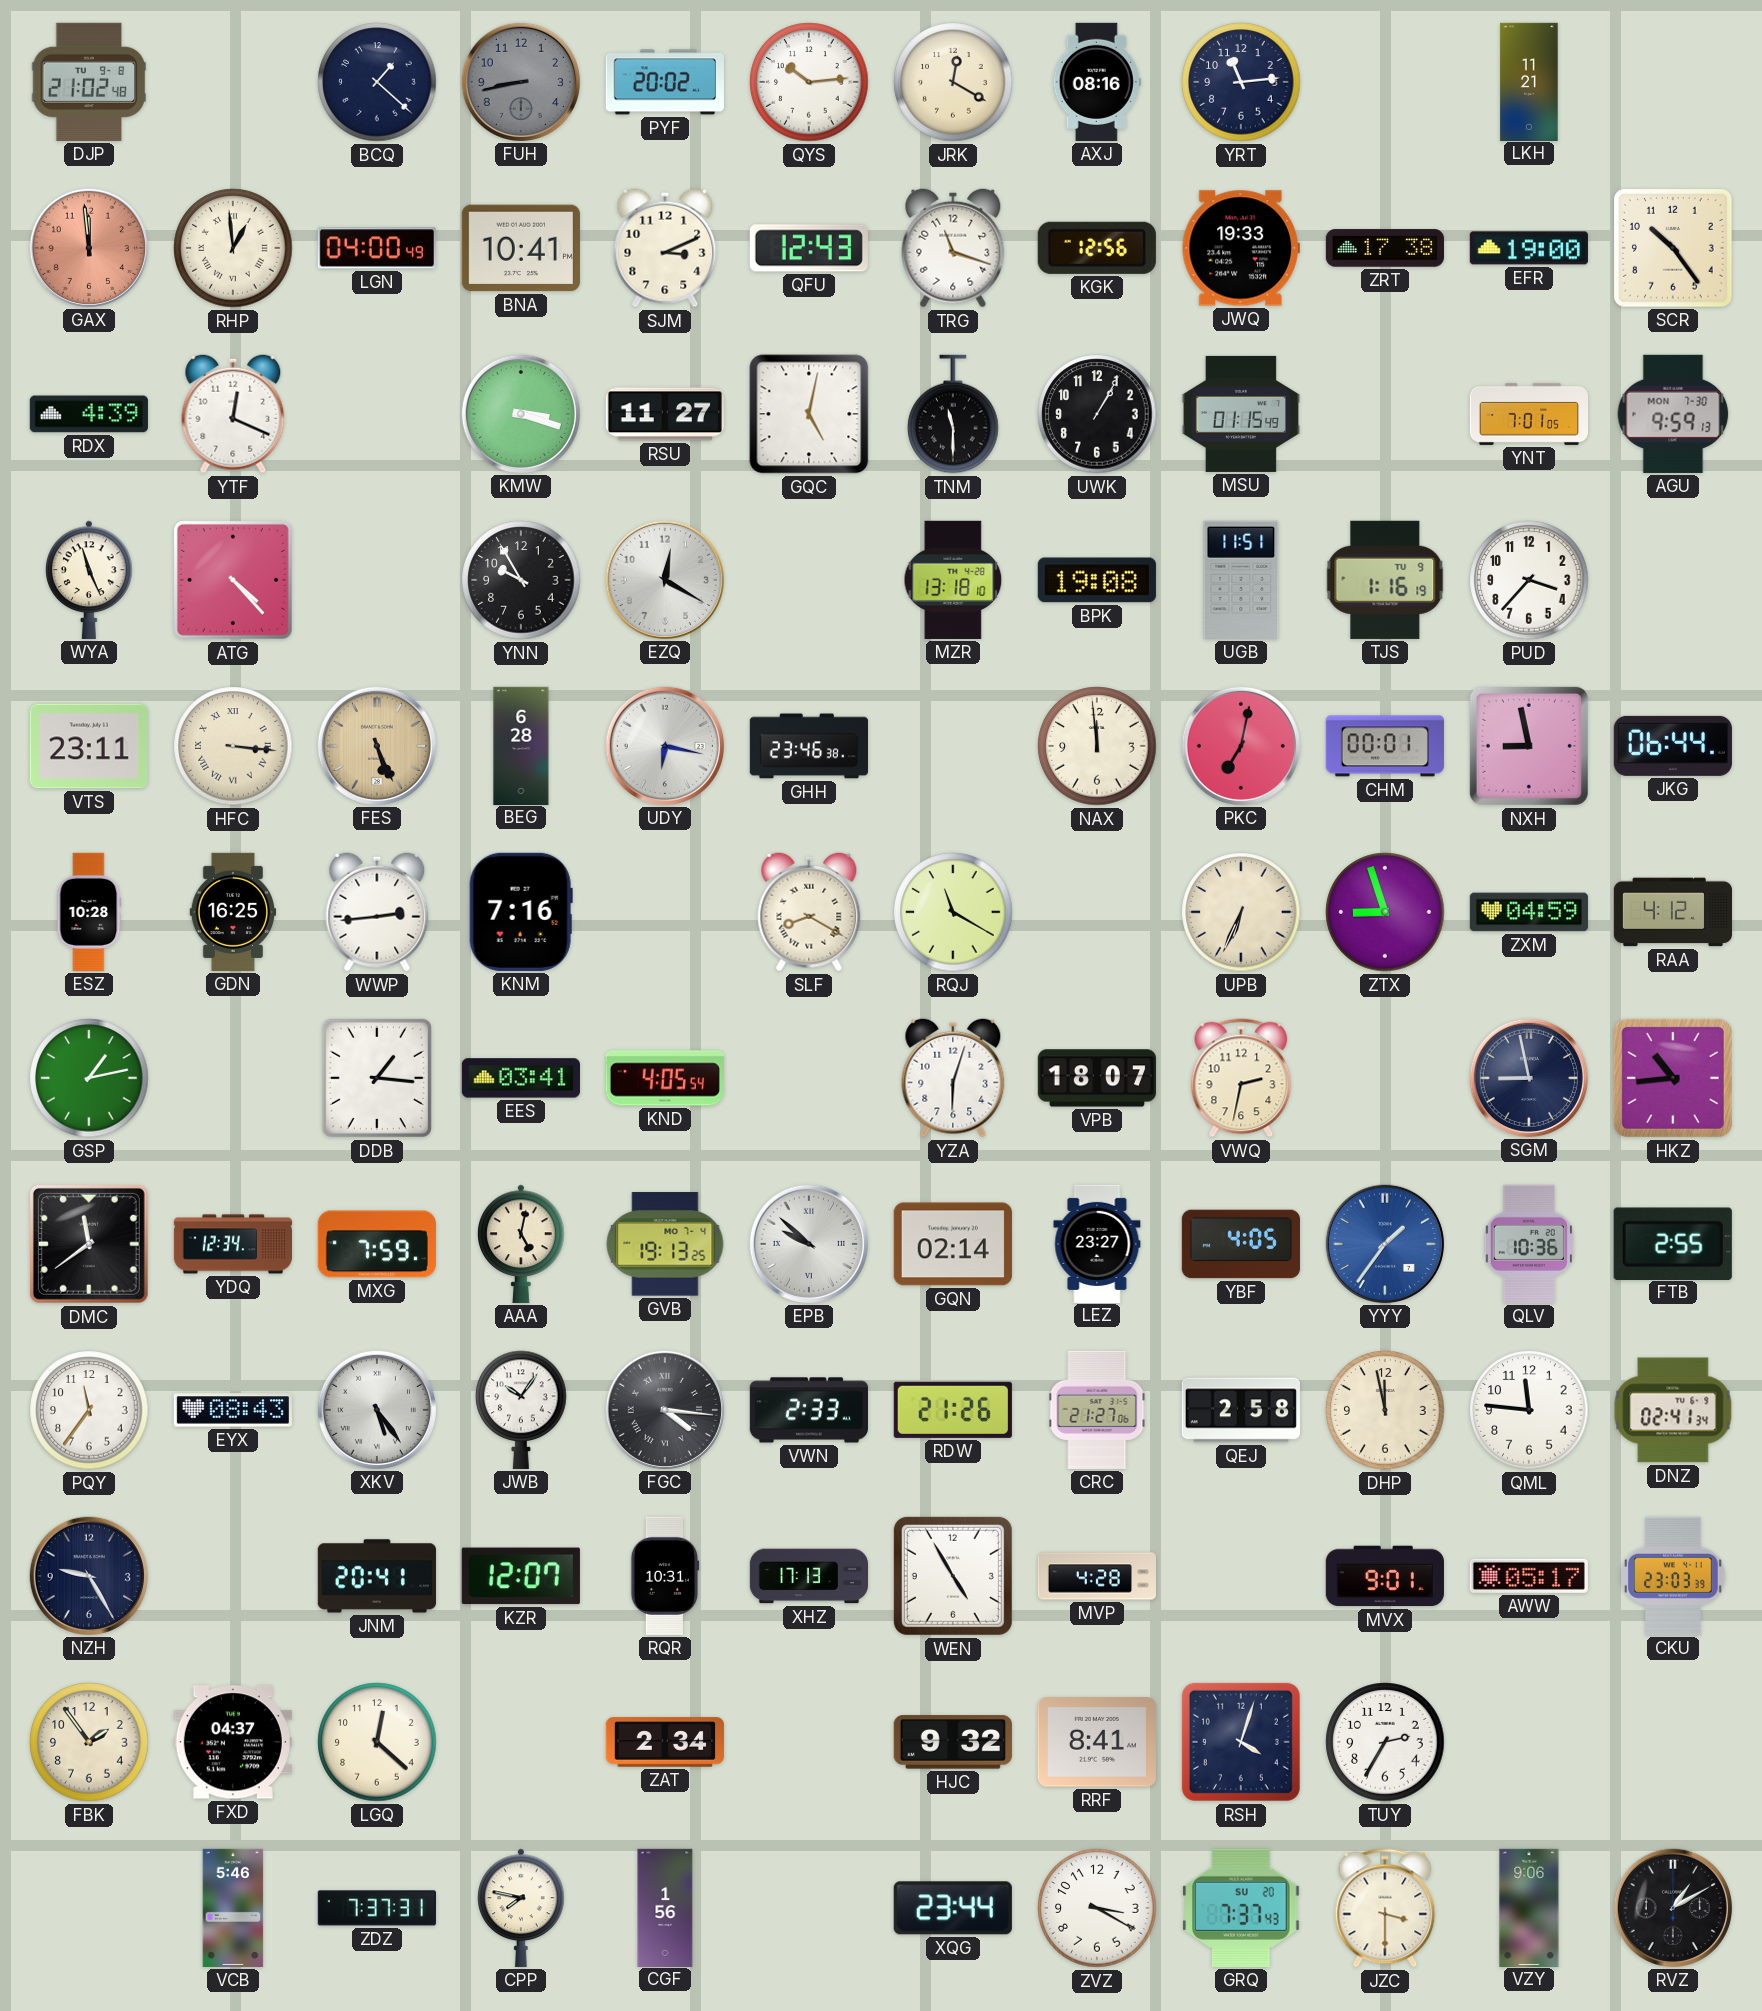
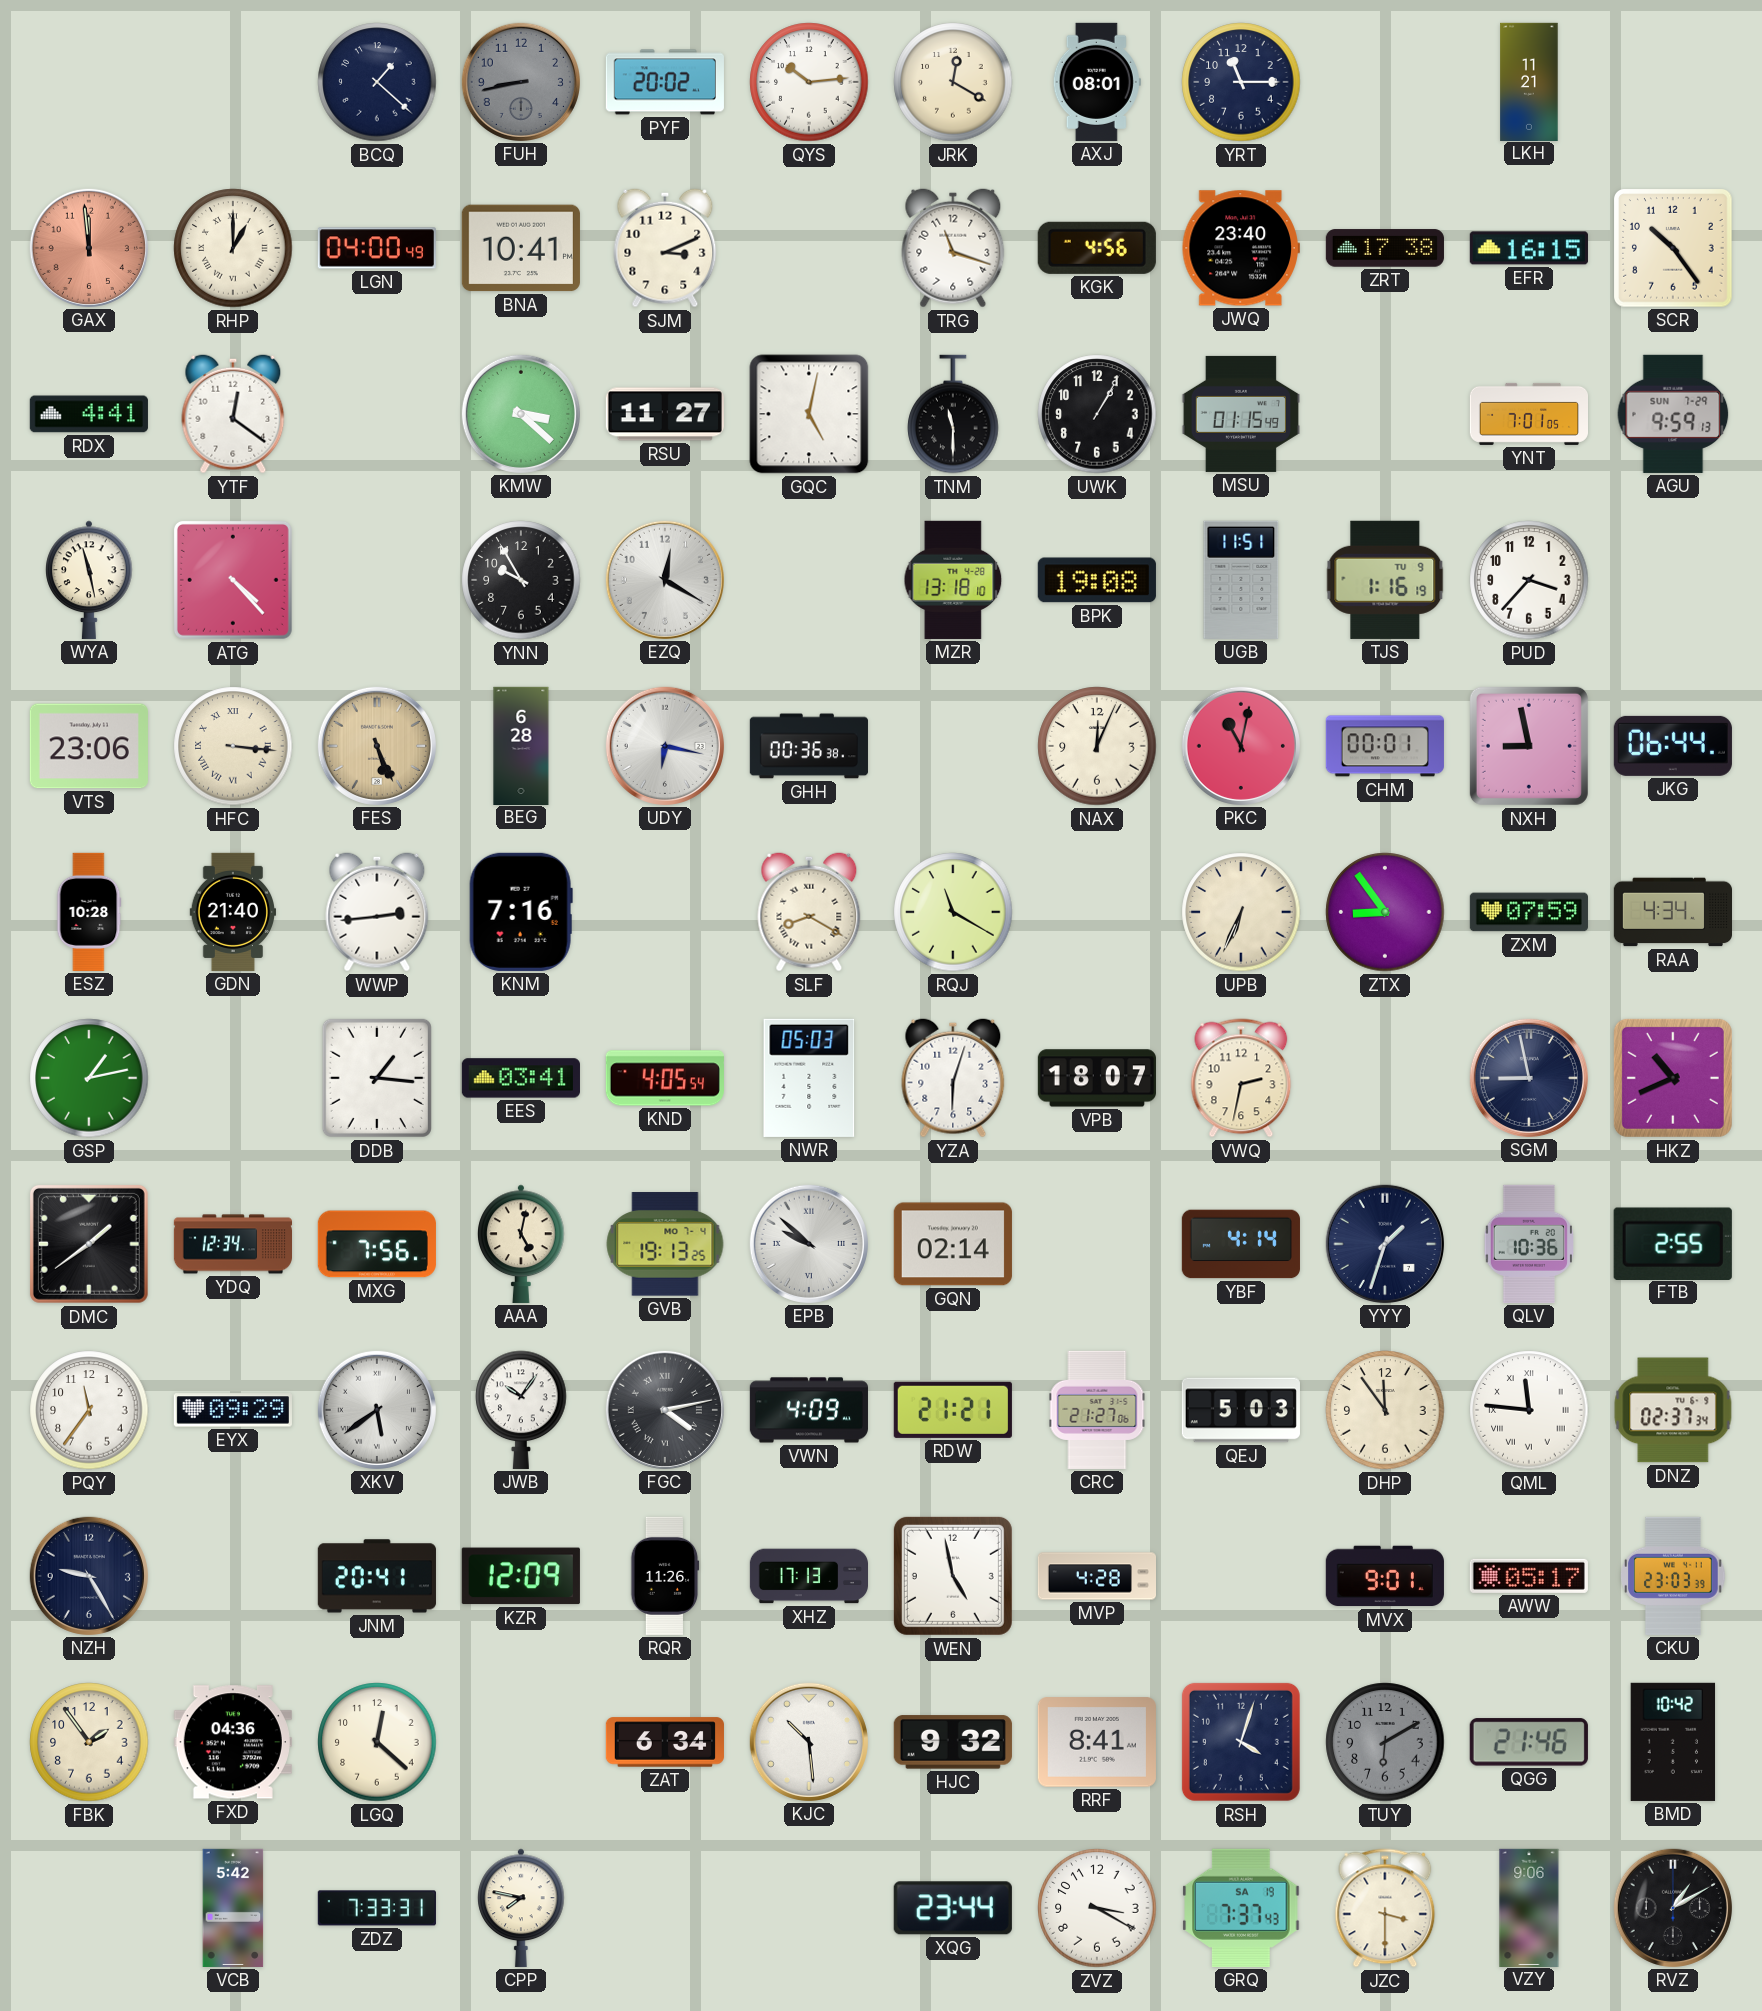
DJP: 21:02 -> none (89, 82)
AXJ: 08:16 -> 08:01 (1097, 82)
YRT: 11:14 -> 11:15 (1241, 82)
RHP: 12:59 -> 1:00 (233, 248)
QFU: 12:43 -> none (809, 248)
KGK: 12:56 -> 4:56 (1097, 248)
JWQ: 19:33 -> 23:40 (1241, 248)
EFR: 19:00 -> 16:15 (1529, 248)
RDX: 4:39 -> 4:41 (89, 414)
YTF: 12:19 -> 12:21 (233, 414)
KMW: 3:18 -> 3:22 (521, 414)
AGU date: MON 7-30 -> SUN 7-29 (1673, 414)
WYA: 11:26 -> 11:28 (89, 580)
VTS: 23:11 -> 23:06 (89, 746)
GHH: 23:46 -> 00:36 (809, 746)
NAX: 11:59 -> 12:04 (1097, 746)
PKC: 7:02 -> 11:02 (1241, 746)
GDN: 16:25 -> 21:40 (232, 912)
ZTX: 8:57 -> 8:54 (1385, 912)
ZXM: 04:59 -> 07:59 (1529, 912)
RAA: 4:12 -> 4:34 (1672, 912)
NWR: none -> 05:03 (809, 1078)
HKZ: 10:44 -> 10:41 (1673, 1078)
DMC: 11:39 -> 1:39 (89, 1244)
MXG: 7:59 -> 7:56 (377, 1244)
LEZ: 23:27 -> none (1097, 1243)
YBF: 4:05 -> 4:14 (1241, 1244)
YYY: 1:36 -> 1:33 (1385, 1244)
YYY dial: blue -> navy (1385, 1244)
EYX: 08:43 -> 09:29 (233, 1410)
XKV: 5:24 -> 5:39 (377, 1410)
FGC: 4:16 -> 4:13 (665, 1410)
VWN: 2:33 -> 4:09 (809, 1410)
RDW: 21:26 -> 21:21 (953, 1410)
QEJ: 2:58 -> 5:03 (1241, 1410)
DHP: 11:58 -> 11:54 (1385, 1410)
QML numerals: Arabic -> Roman (1529, 1410)
DNZ: 02:41 -> 02:37 (1673, 1410)
KZR: 12:07 -> 12:09 (521, 1576)
RQR: 10:31 -> 11:26 (665, 1576)
WEN: 4:55 -> 4:58 (953, 1576)
FXD: 04:37 -> 04:36 (233, 1742)
ZAT: 2:34 -> 6:34 (665, 1742)
KJC: none -> 10:29 (809, 1742)
TUY: 2:35 -> 6:10 (1385, 1742)
TUY dial: white -> grey (1385, 1742)
QGG: none -> 21:46 (1529, 1742)
BMD: none -> 10:42 (1673, 1742)
VCB: 5:46 -> 5:42 (233, 1908)
ZDZ: 7:37 -> 7:33 (377, 1908)
CGF: 1:56 -> none (665, 1907)
GRQ date: SU 20 -> SA 19 (1241, 1908)
